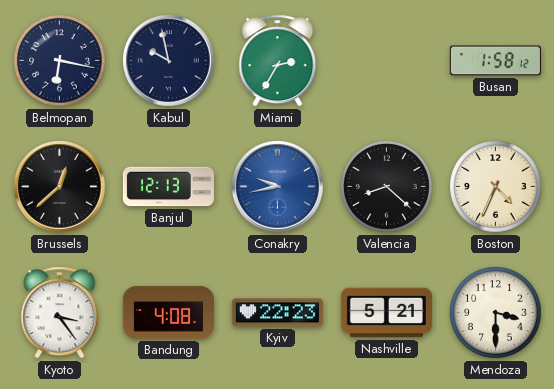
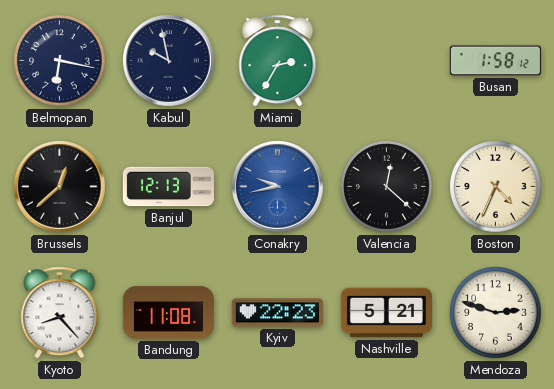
Valencia: 8:22 -> 12:22 (387, 187)
Kyoto: 3:24 -> 8:23 (60, 313)
Bandung: 4:08 -> 11:08 (168, 313)
Mendoza: 3:30 -> 2:48 (496, 313)
